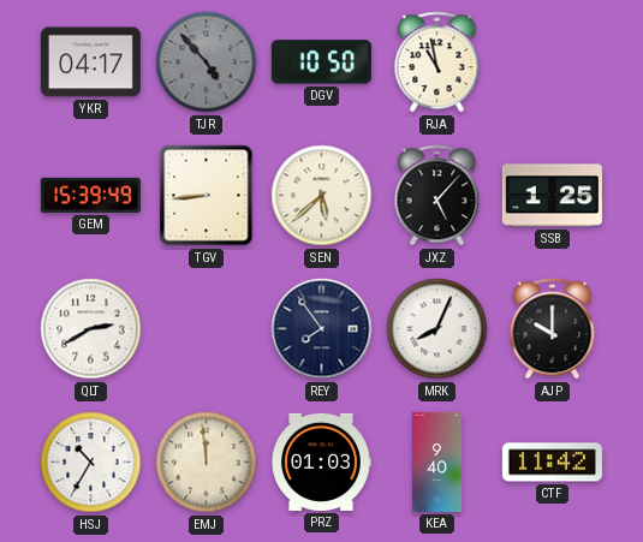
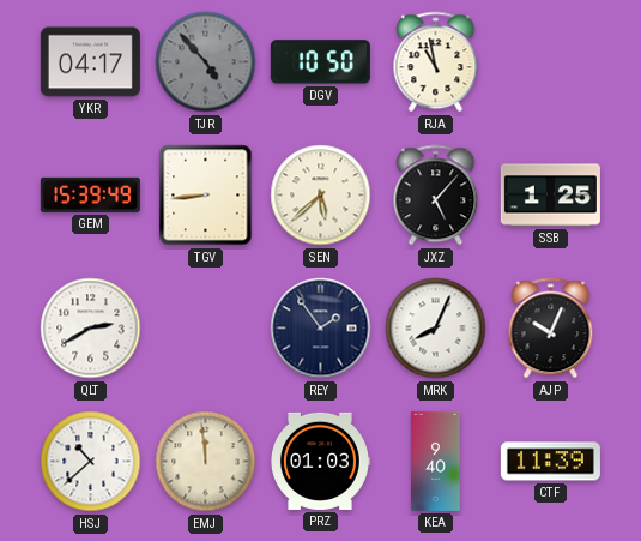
REY: 7:54 -> 1:54 (321, 329)
AJP: 10:00 -> 10:04 (551, 329)
HSJ: 10:35 -> 10:38 (91, 462)
CTF: 11:42 -> 11:39 (550, 462)
